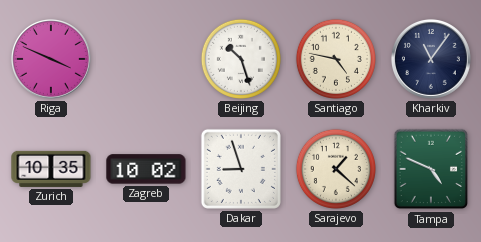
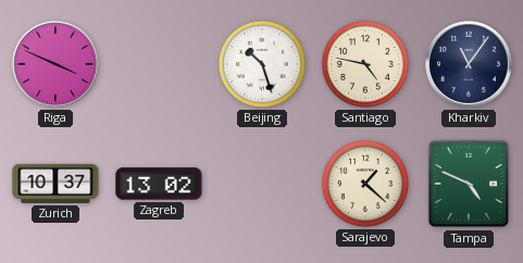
Zurich: 10:35 -> 10:37 (55, 184)
Zagreb: 10:02 -> 13:02 (159, 184)
Dakar: 8:57 -> none (241, 169)
